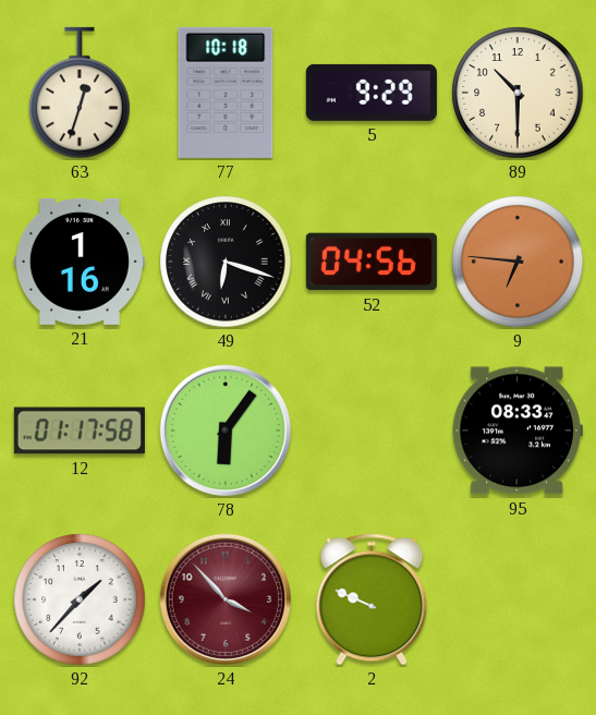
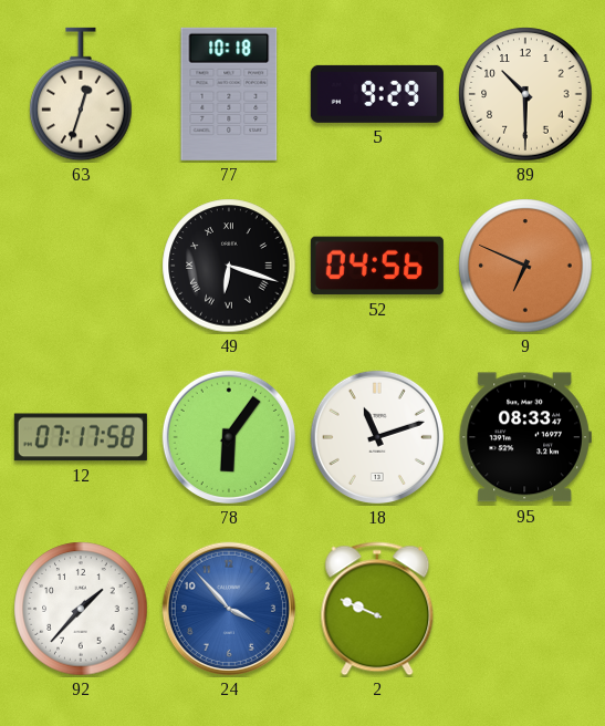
21: 1:16 -> none (80, 262)
9: 6:46 -> 6:49 (525, 266)
12: 01:17 -> 07:17 (81, 437)
18: none -> 11:12 (377, 437)
24 dial: burgundy -> blue (229, 609)
